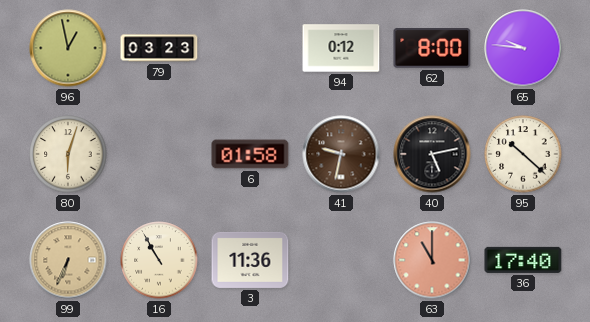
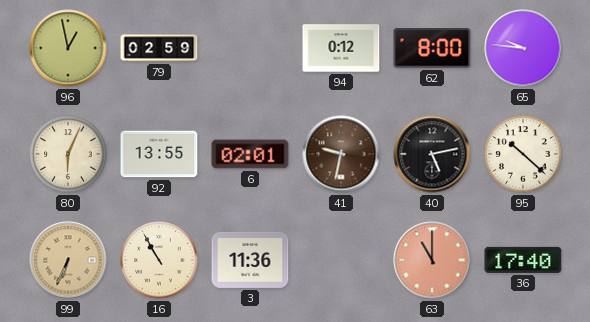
79: 03:23 -> 02:59 (159, 48)
80: 6:03 -> 6:04 (68, 154)
92: none -> 13:55 (159, 154)
6: 01:58 -> 02:01 (250, 154)
